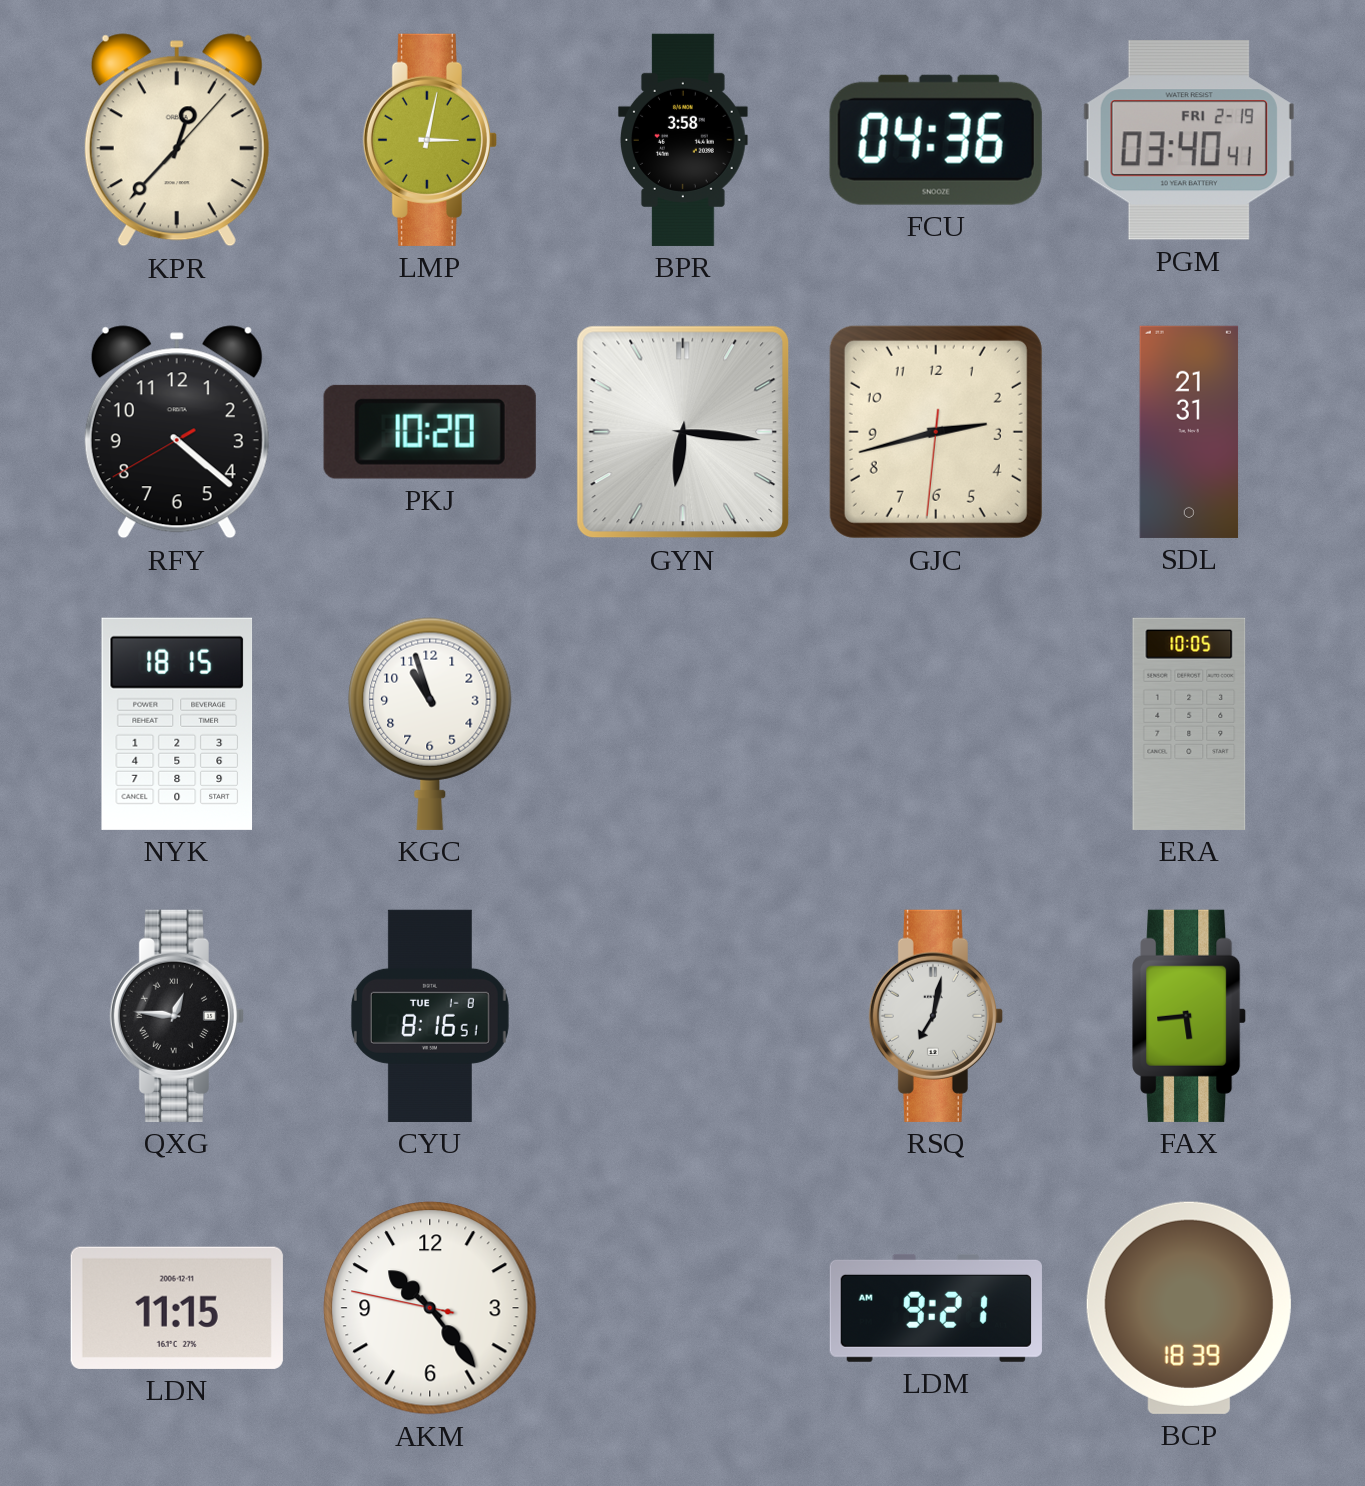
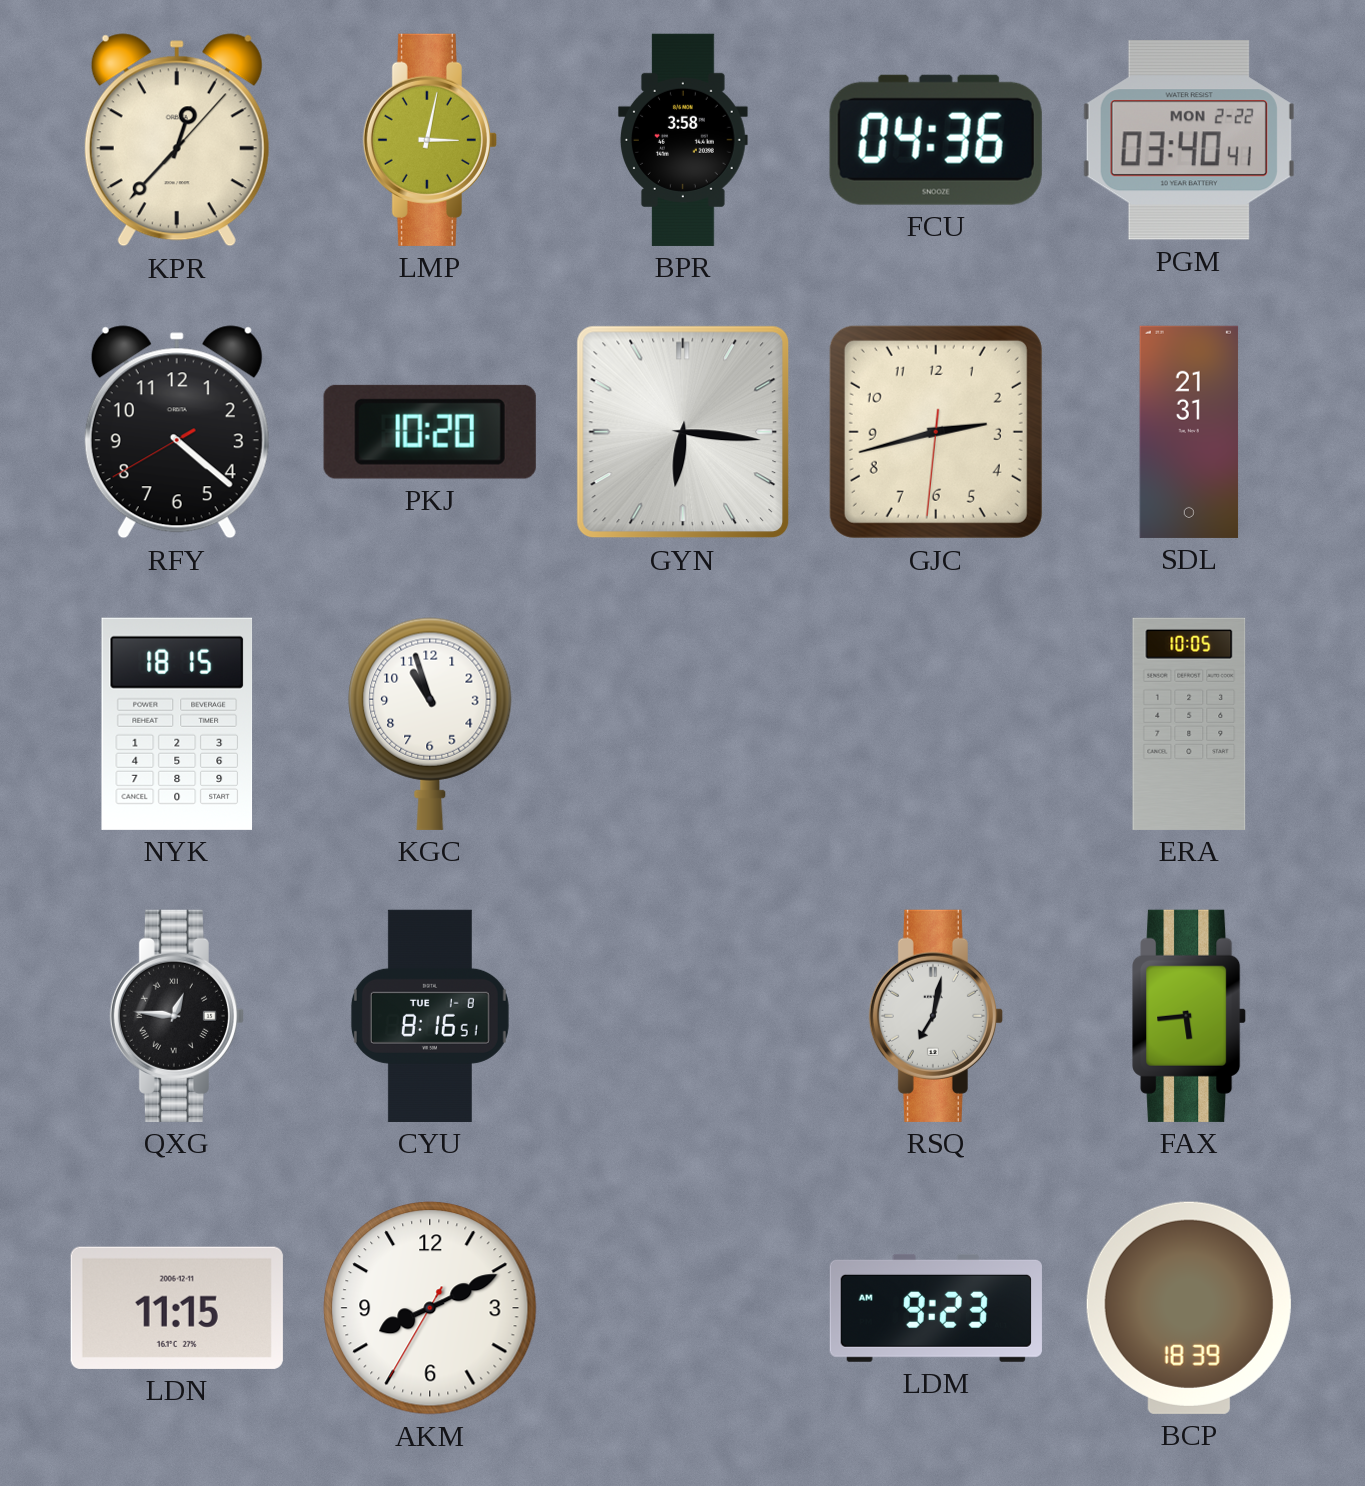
PGM date: FRI 2-19 -> MON 2-22 (1189, 140)
AKM: 10:23 -> 8:10 (430, 1308)
LDM: 9:21 -> 9:23 (936, 1308)
